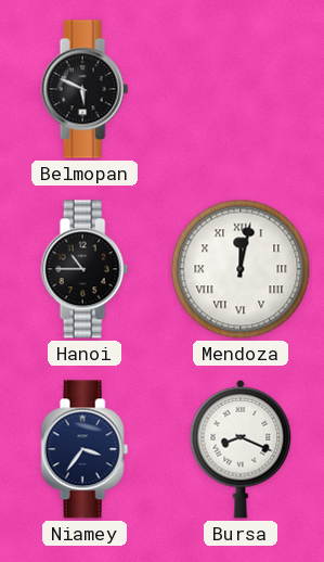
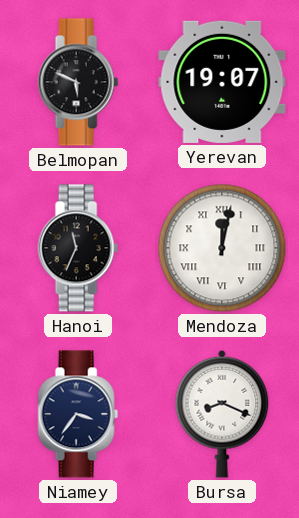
Yerevan: none -> 19:07 (222, 82)
Hanoi: 10:45 -> 11:34 (78, 248)
